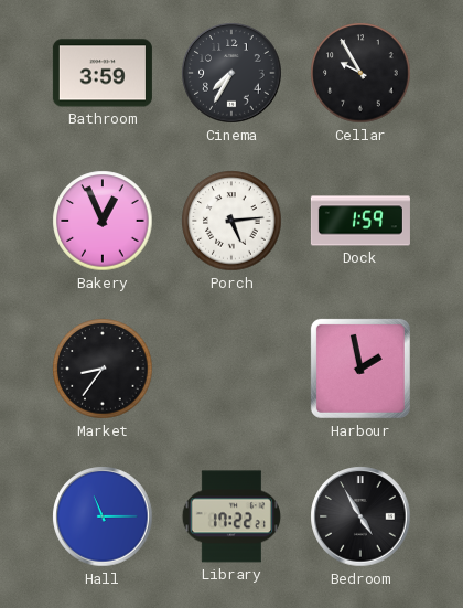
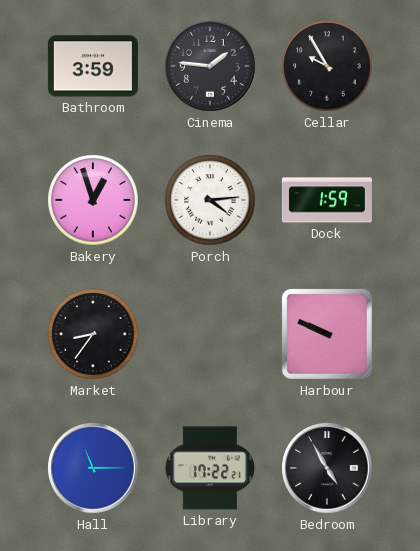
Cinema: 7:35 -> 1:46 (210, 66)
Bakery: 12:56 -> 12:57 (93, 200)
Porch: 5:14 -> 4:14 (210, 200)
Harbour: 1:58 -> 9:49 (327, 334)
